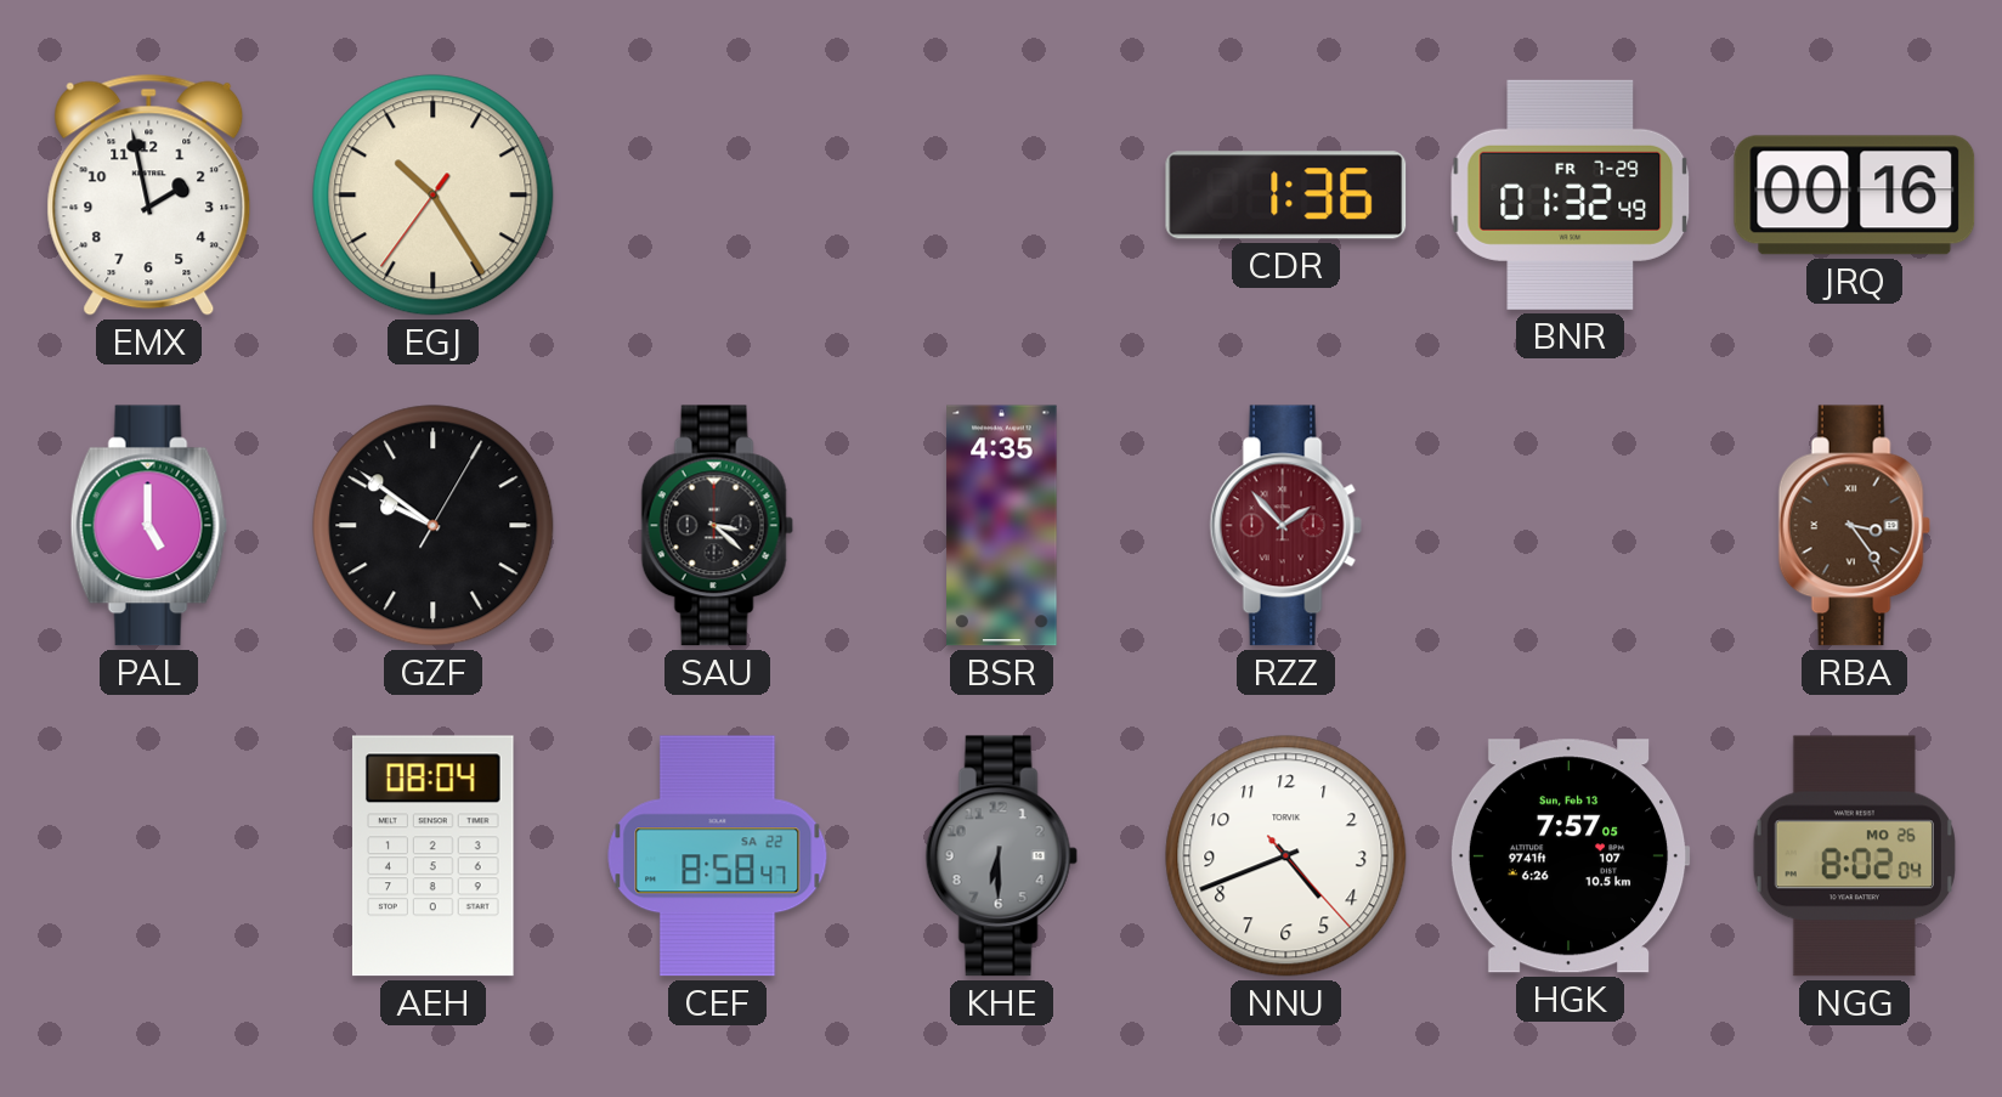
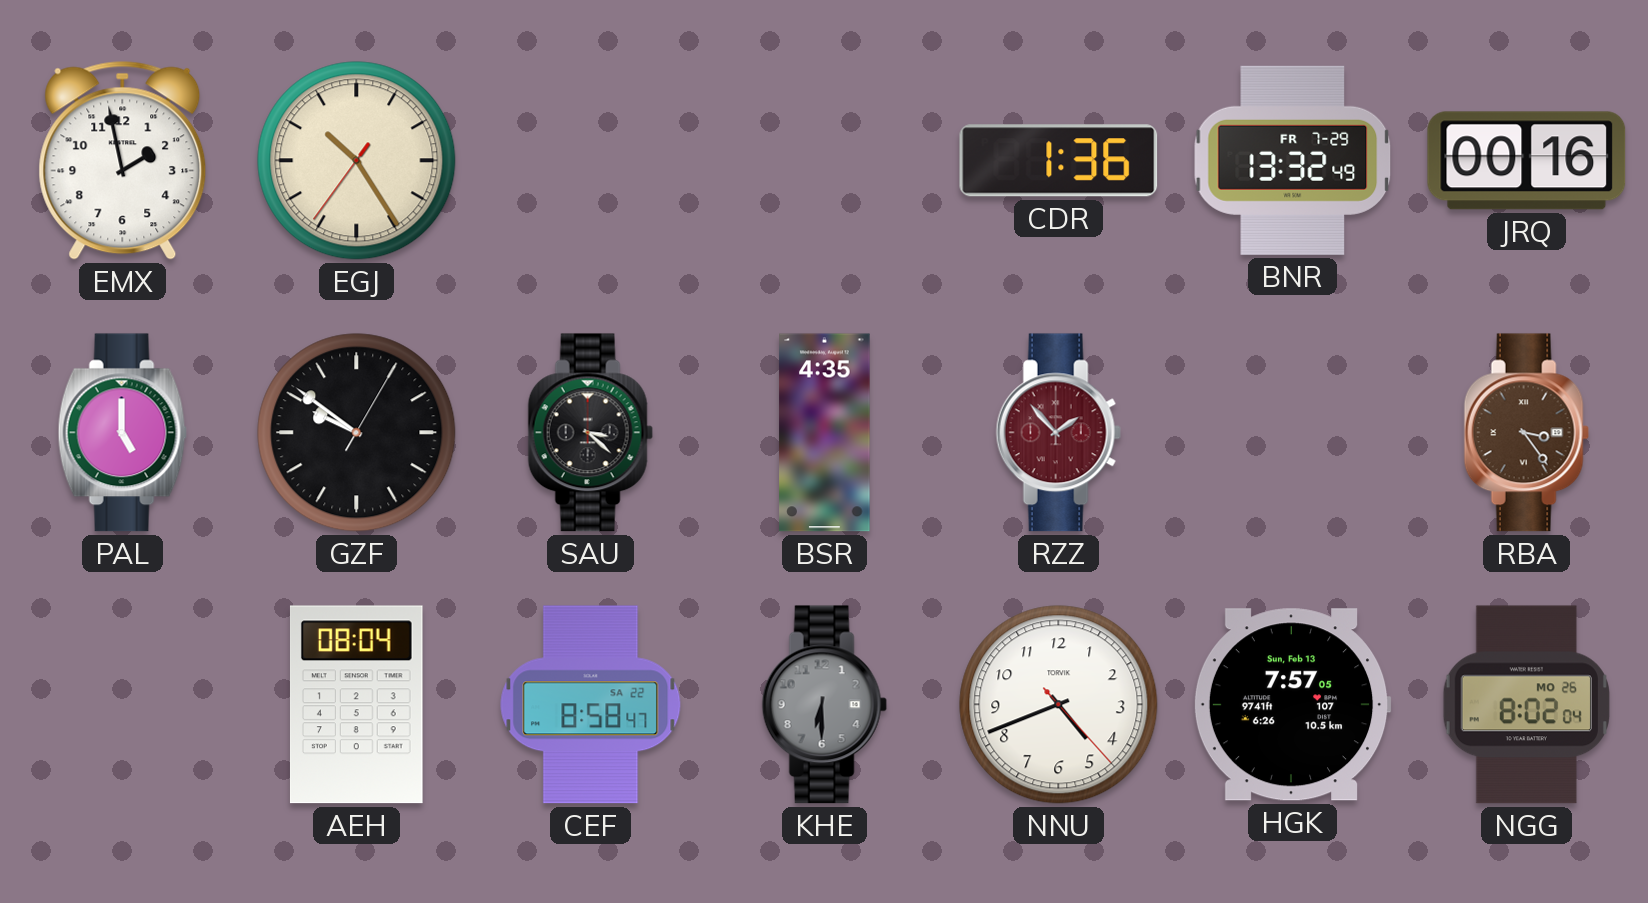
BNR: 01:32 -> 13:32 (1293, 160)
